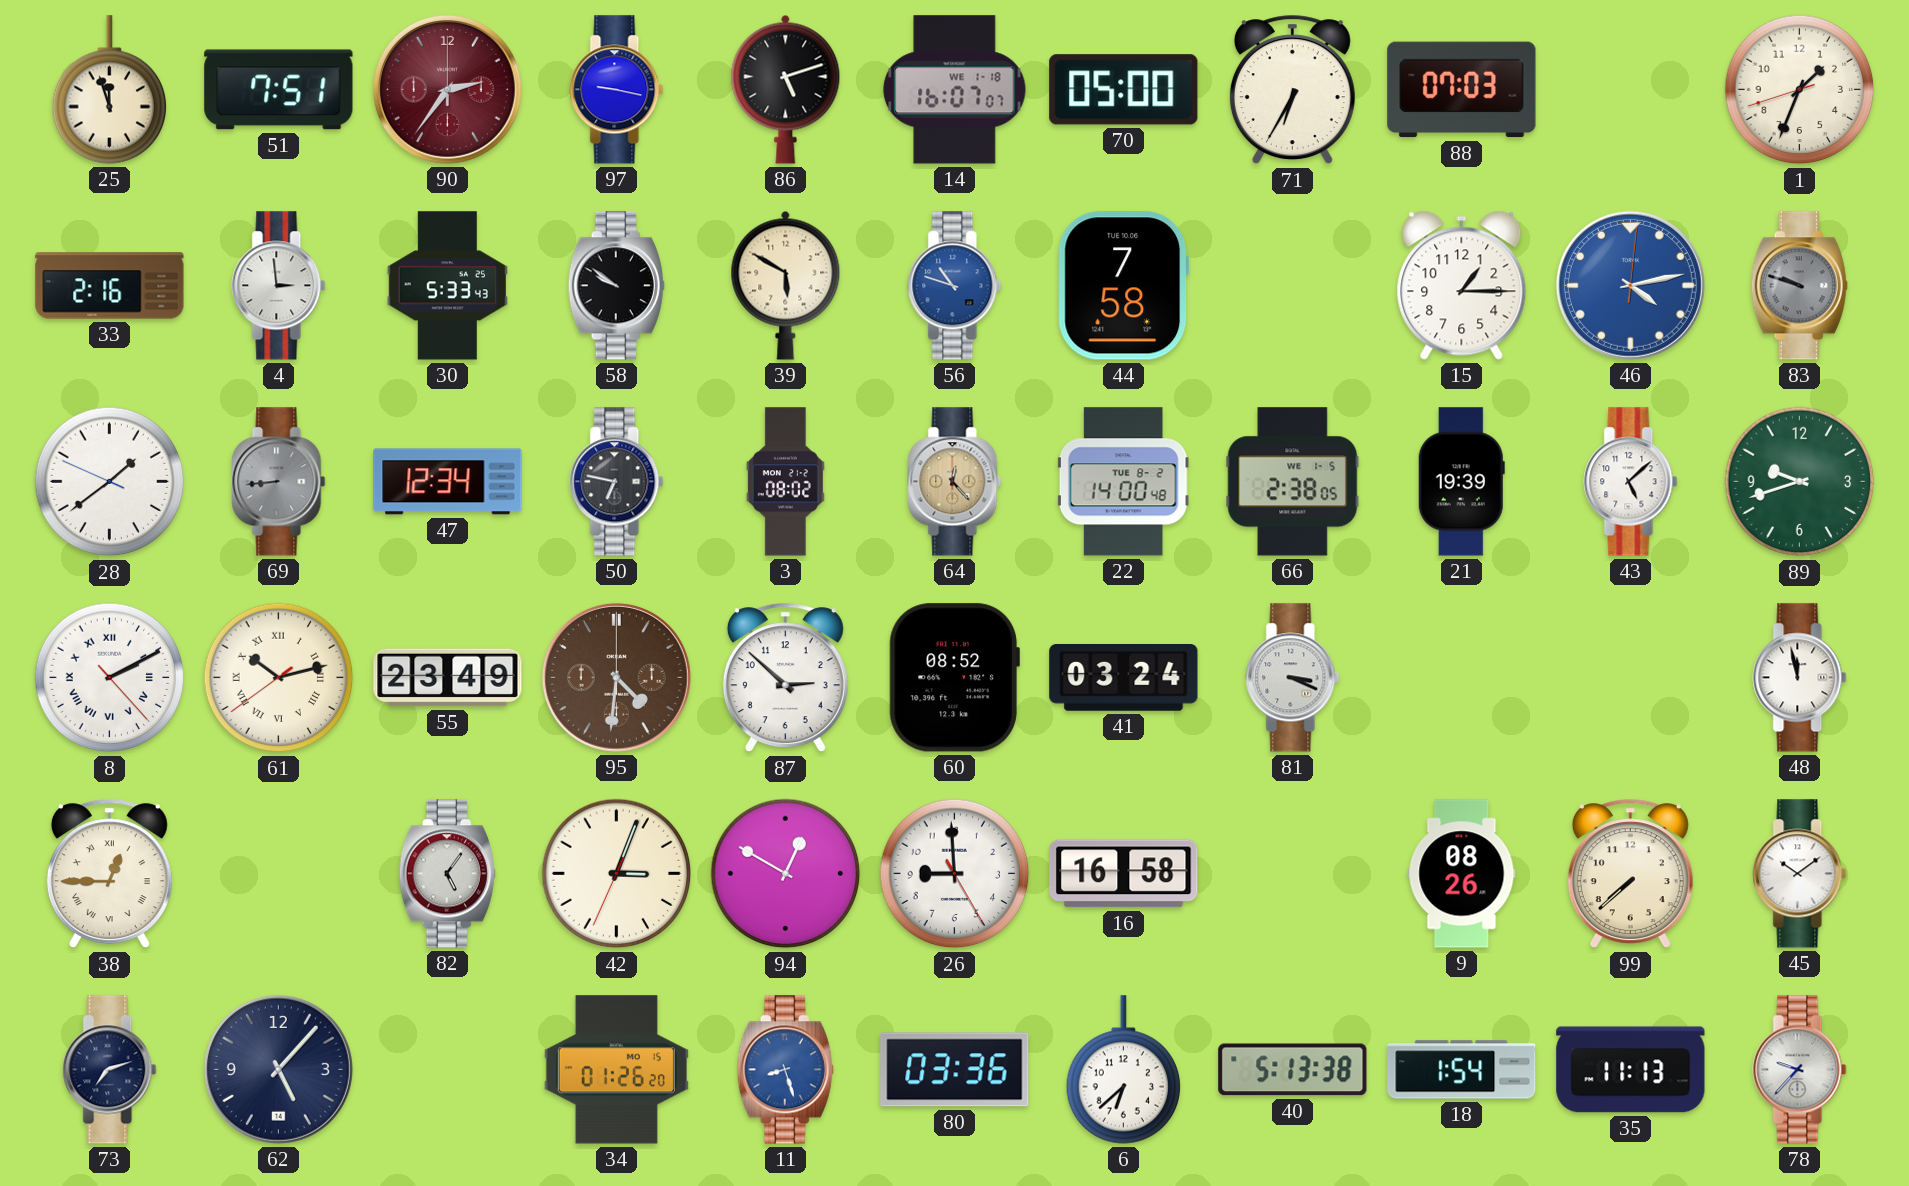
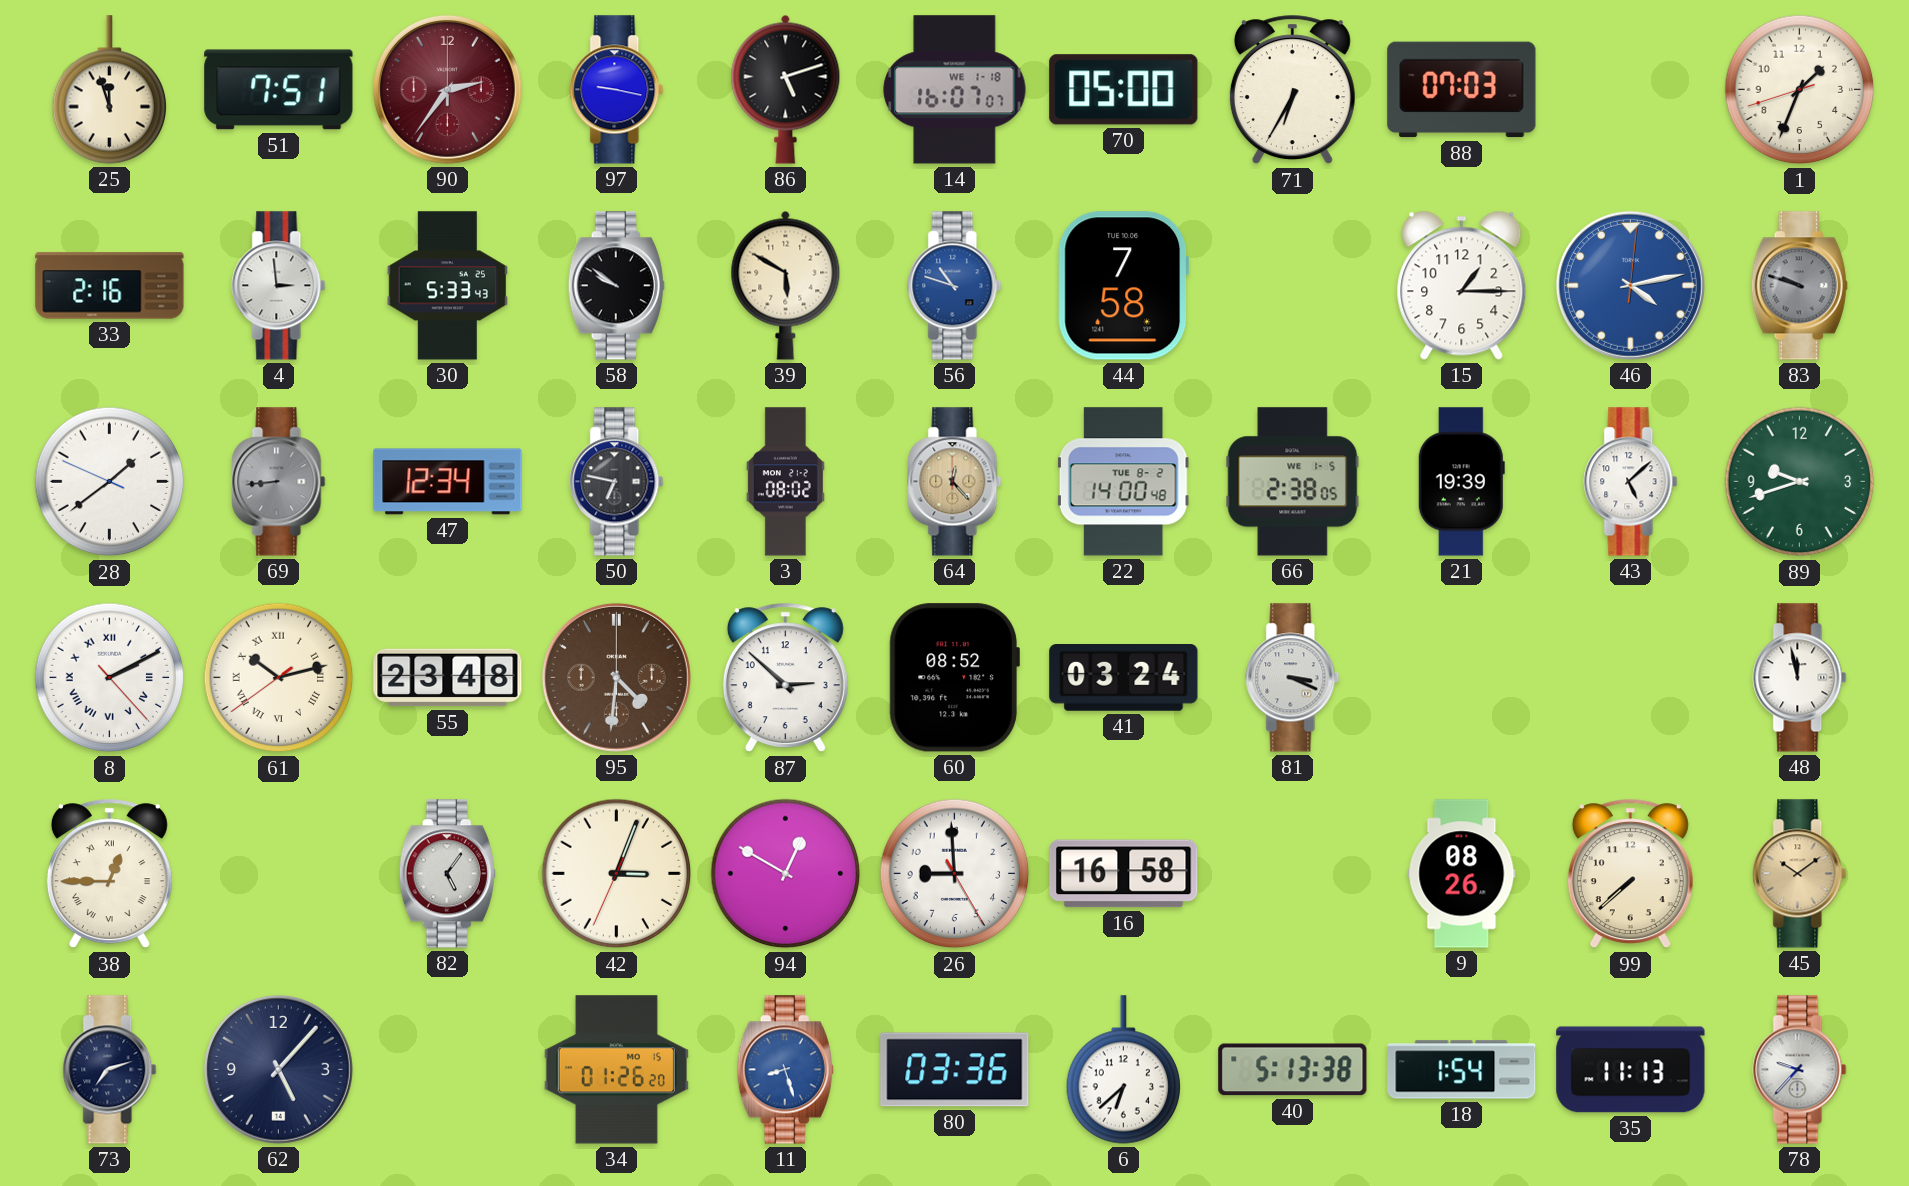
55: 23:49 -> 23:48 (448, 678)
45 dial: white -> champagne (1800, 874)
